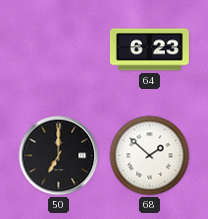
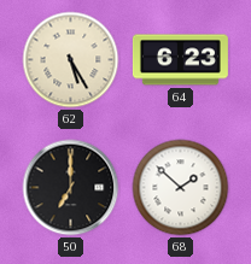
62: none -> 5:25 (71, 60)
